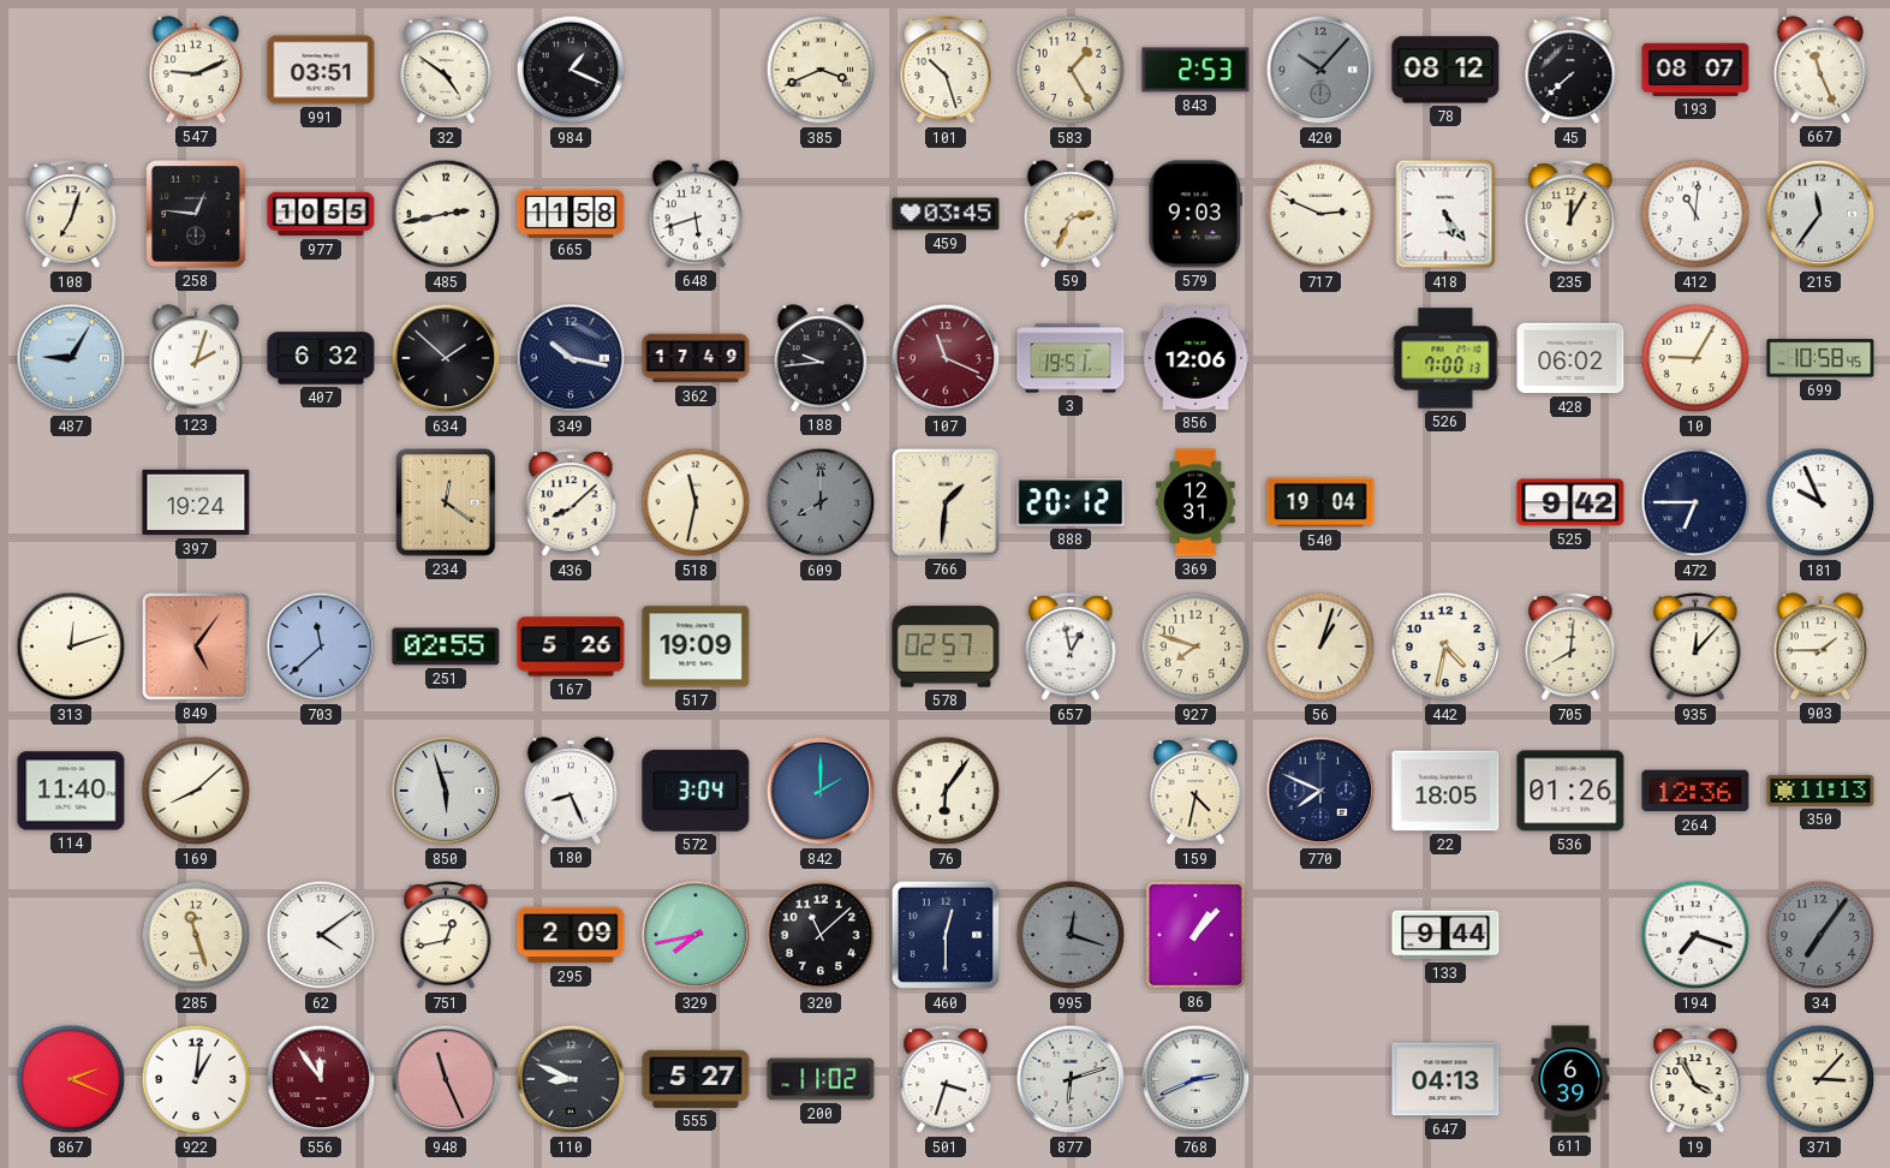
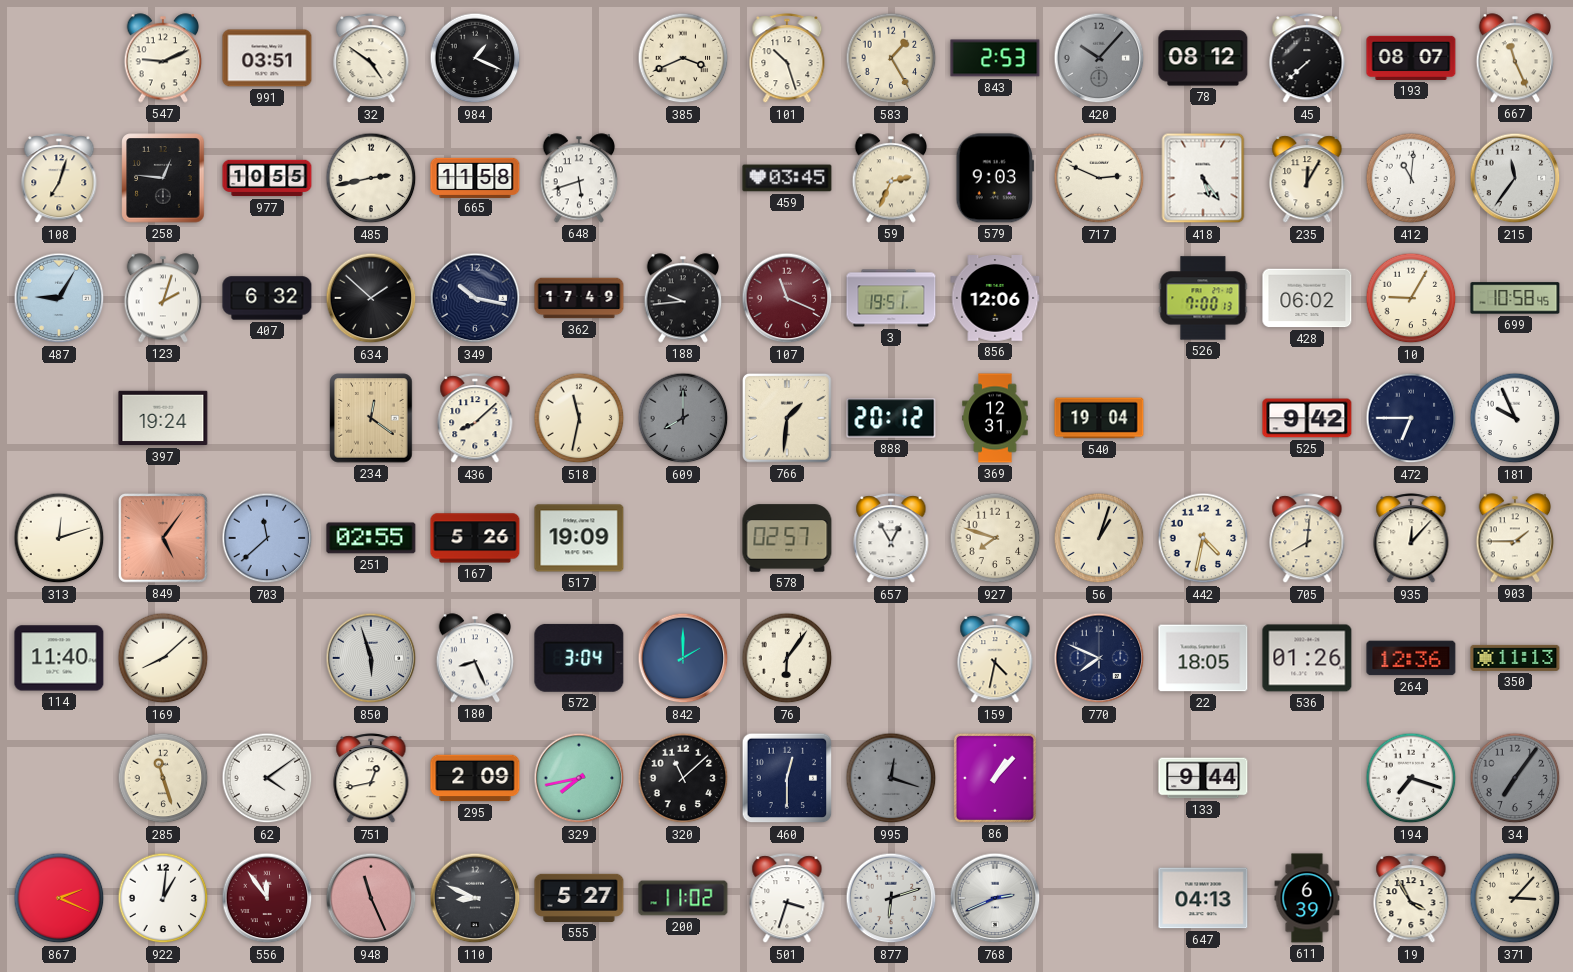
657: 12:58 -> 12:55 (891, 539)
